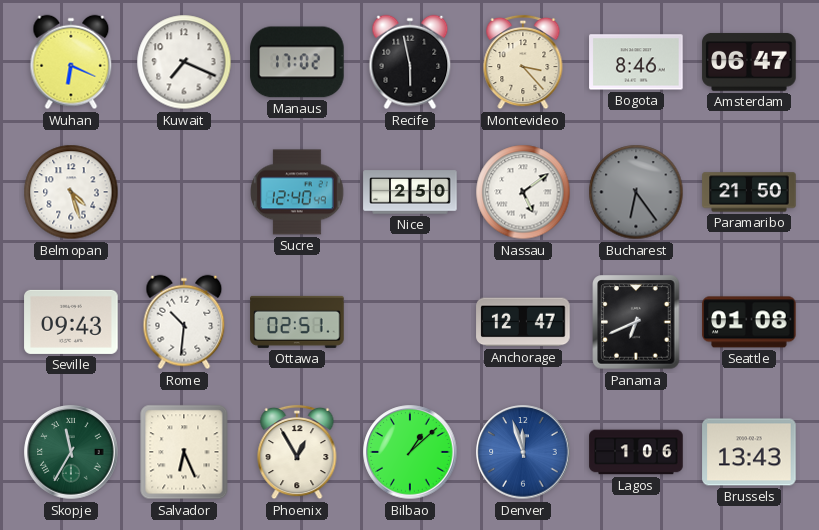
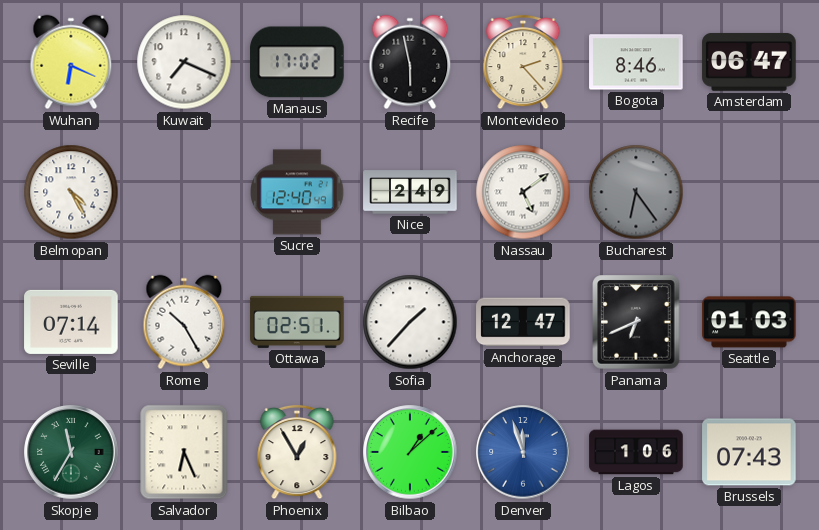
Montevideo: 3:23 -> 2:23 (523, 62)
Belmopan: 4:27 -> 4:25 (71, 192)
Nice: 2:50 -> 2:49 (410, 192)
Paramaribo: 21:50 -> none (749, 192)
Seville: 09:43 -> 07:14 (71, 322)
Rome: 10:31 -> 10:25 (184, 322)
Sofia: none -> 1:37 (410, 322)
Seattle: 01:08 -> 01:03 (749, 322)
Brussels: 13:43 -> 07:43 (749, 452)
